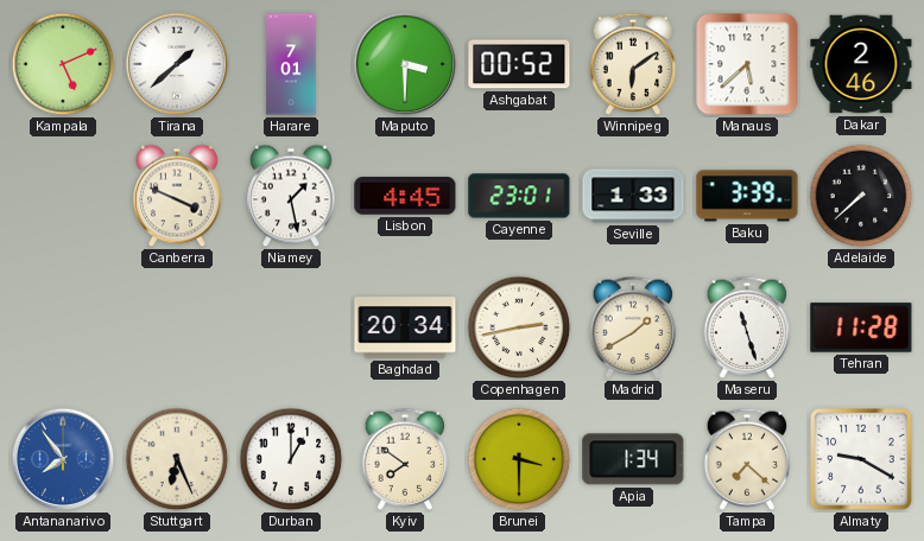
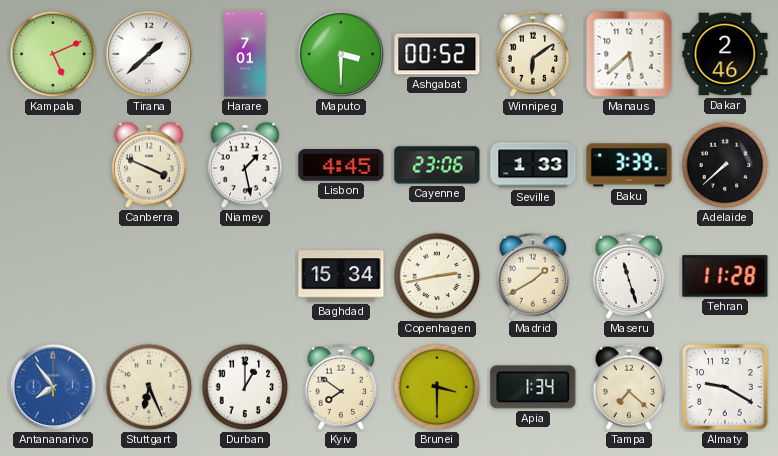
Cayenne: 23:01 -> 23:06 (437, 165)
Baghdad: 20:34 -> 15:34 (341, 276)
